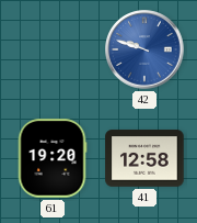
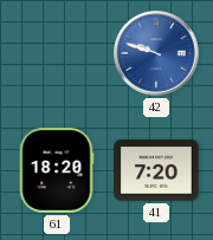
61: 19:20 -> 18:20 (57, 170)
41: 12:58 -> 7:20 (156, 170)
